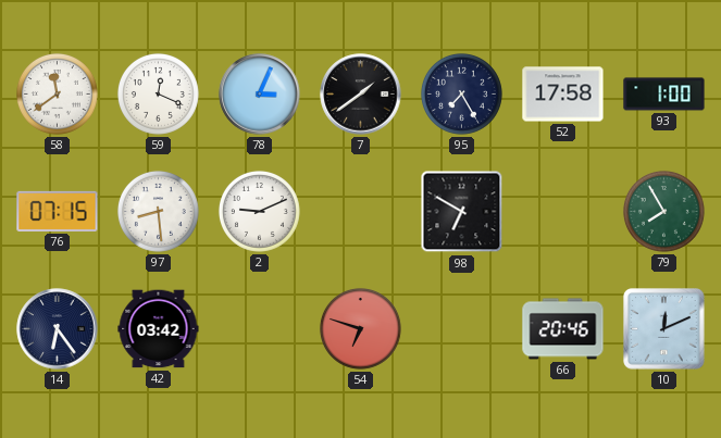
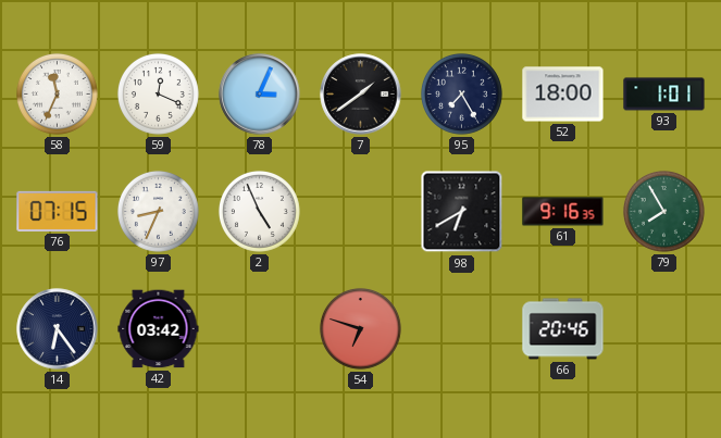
58: 11:39 -> 11:34 (57, 93)
52: 17:58 -> 18:00 (563, 95)
93: 1:00 -> 1:01 (664, 95)
97: 8:29 -> 8:34 (158, 211)
2: 9:11 -> 4:56 (259, 211)
98: 6:50 -> 6:40 (462, 212)
61: none -> 9:16 (563, 212)
10: 12:11 -> none (664, 329)
